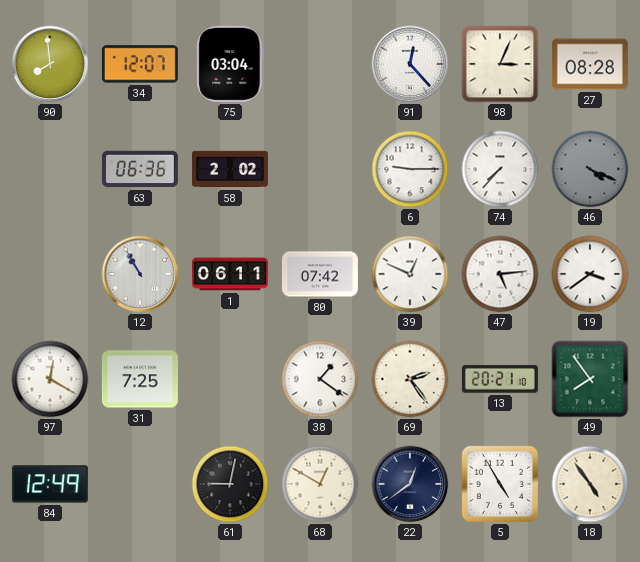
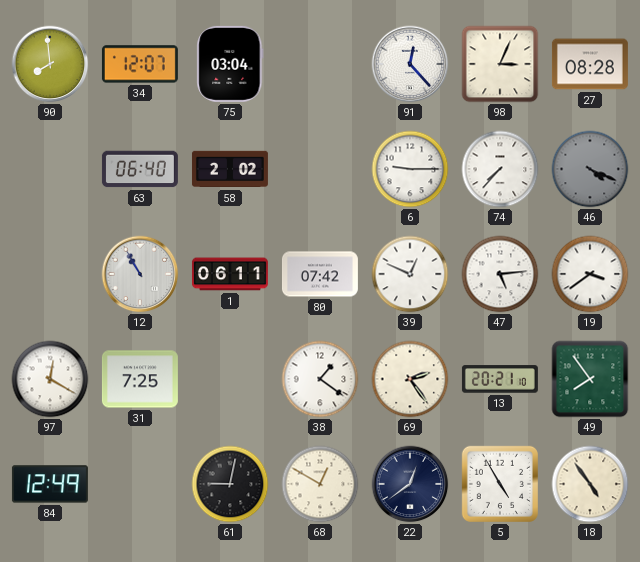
63: 06:36 -> 06:40 (140, 169)
